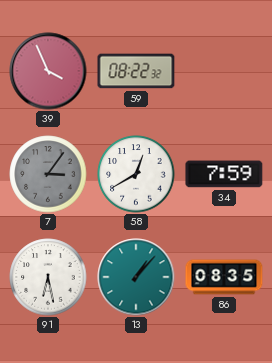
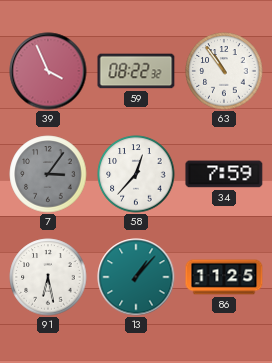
63: none -> 10:54 (224, 71)
58: 12:40 -> 12:37 (136, 174)
86: 08:35 -> 11:25 (224, 277)
